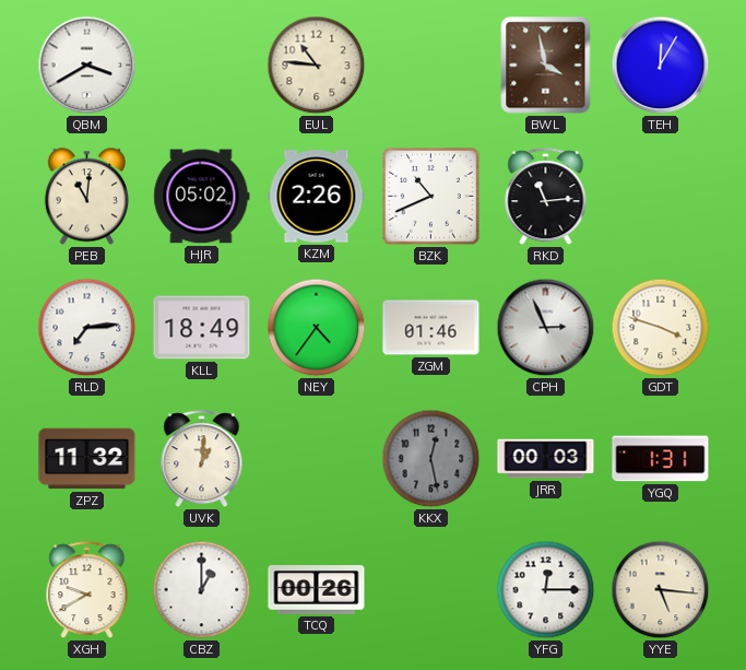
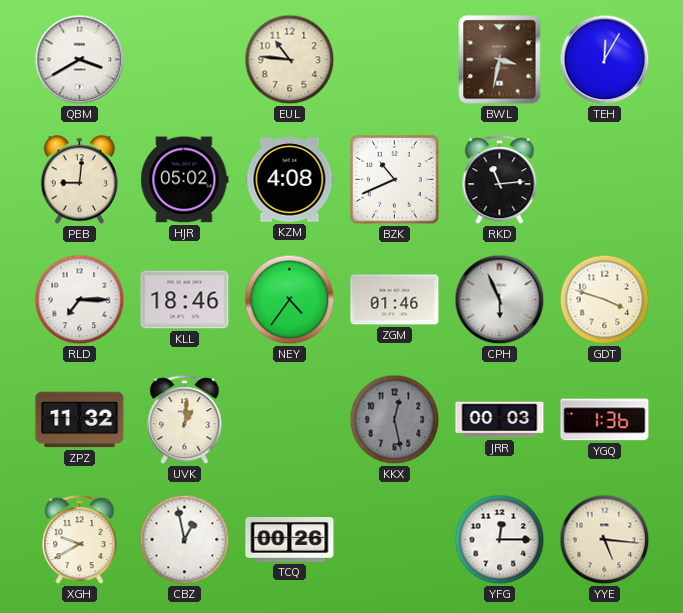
BWL: 3:58 -> 3:32 (500, 60)
PEB: 11:01 -> 9:01 (79, 180)
KZM: 2:26 -> 4:08 (290, 180)
RLD: 7:14 -> 7:15 (80, 300)
KLL: 18:49 -> 18:46 (185, 300)
CPH: 2:56 -> 5:56 (500, 300)
YGQ: 1:31 -> 1:36 (605, 420)
CBZ: 1:00 -> 12:58 (185, 540)
